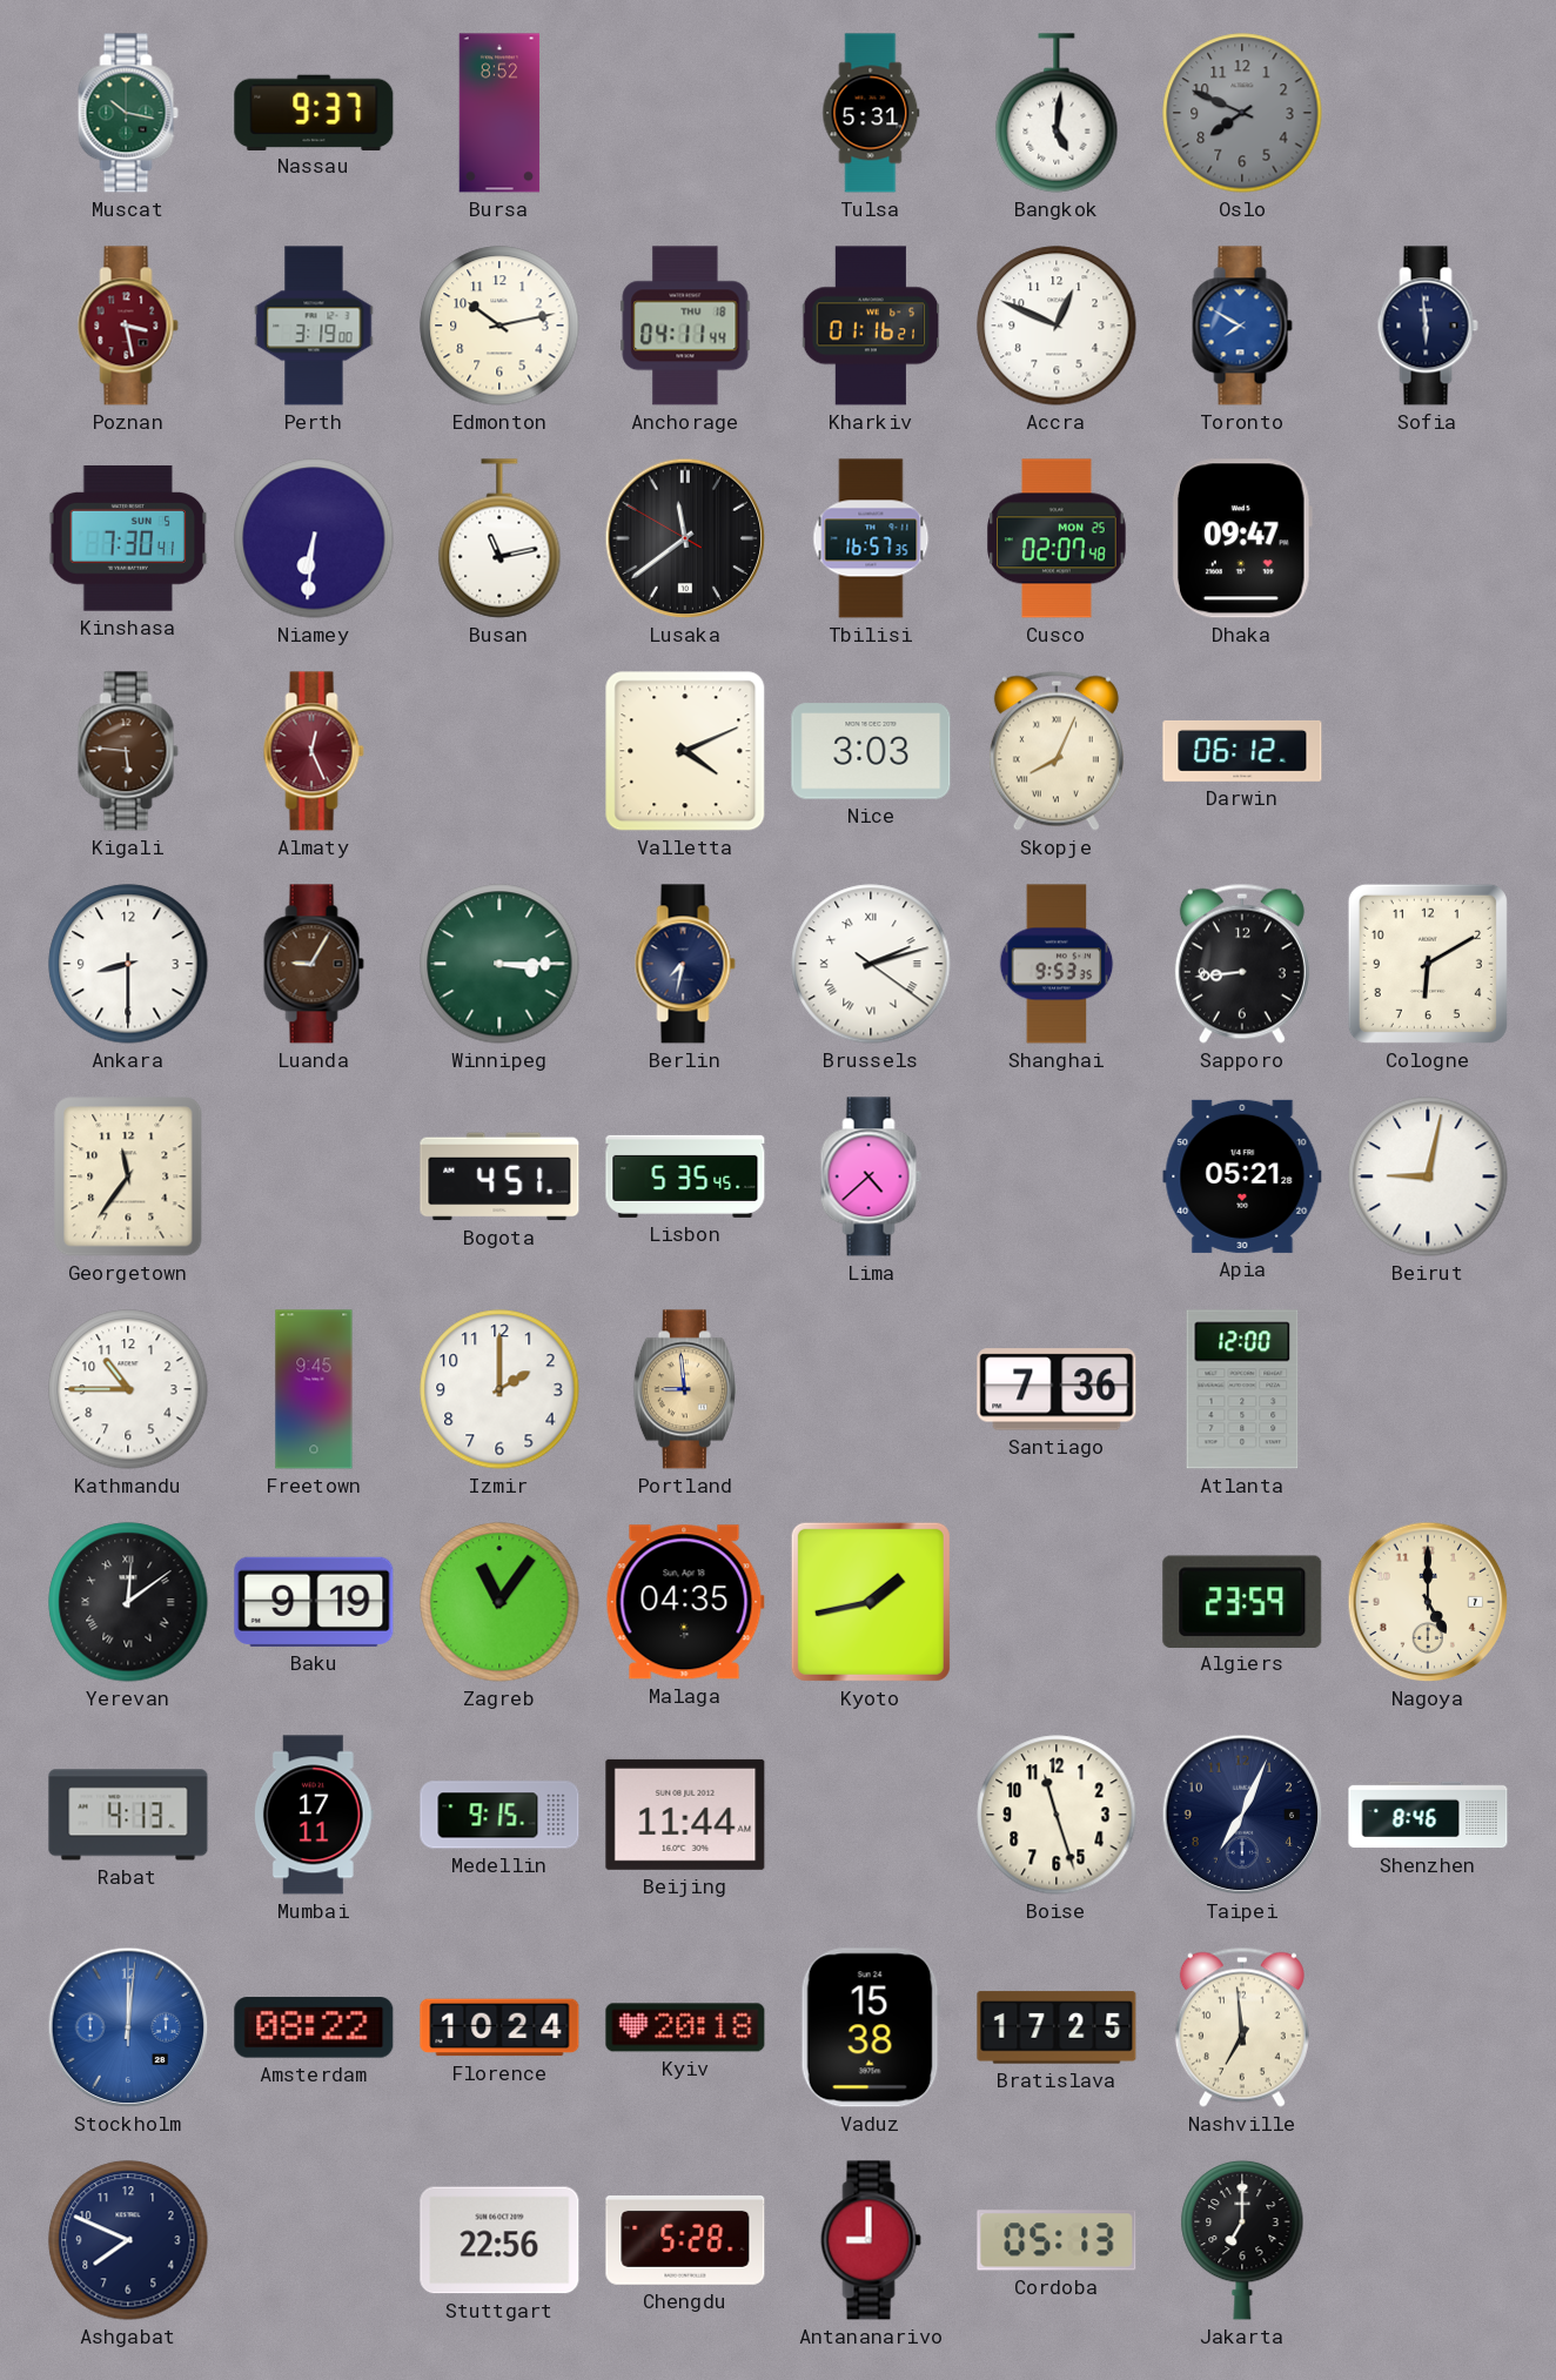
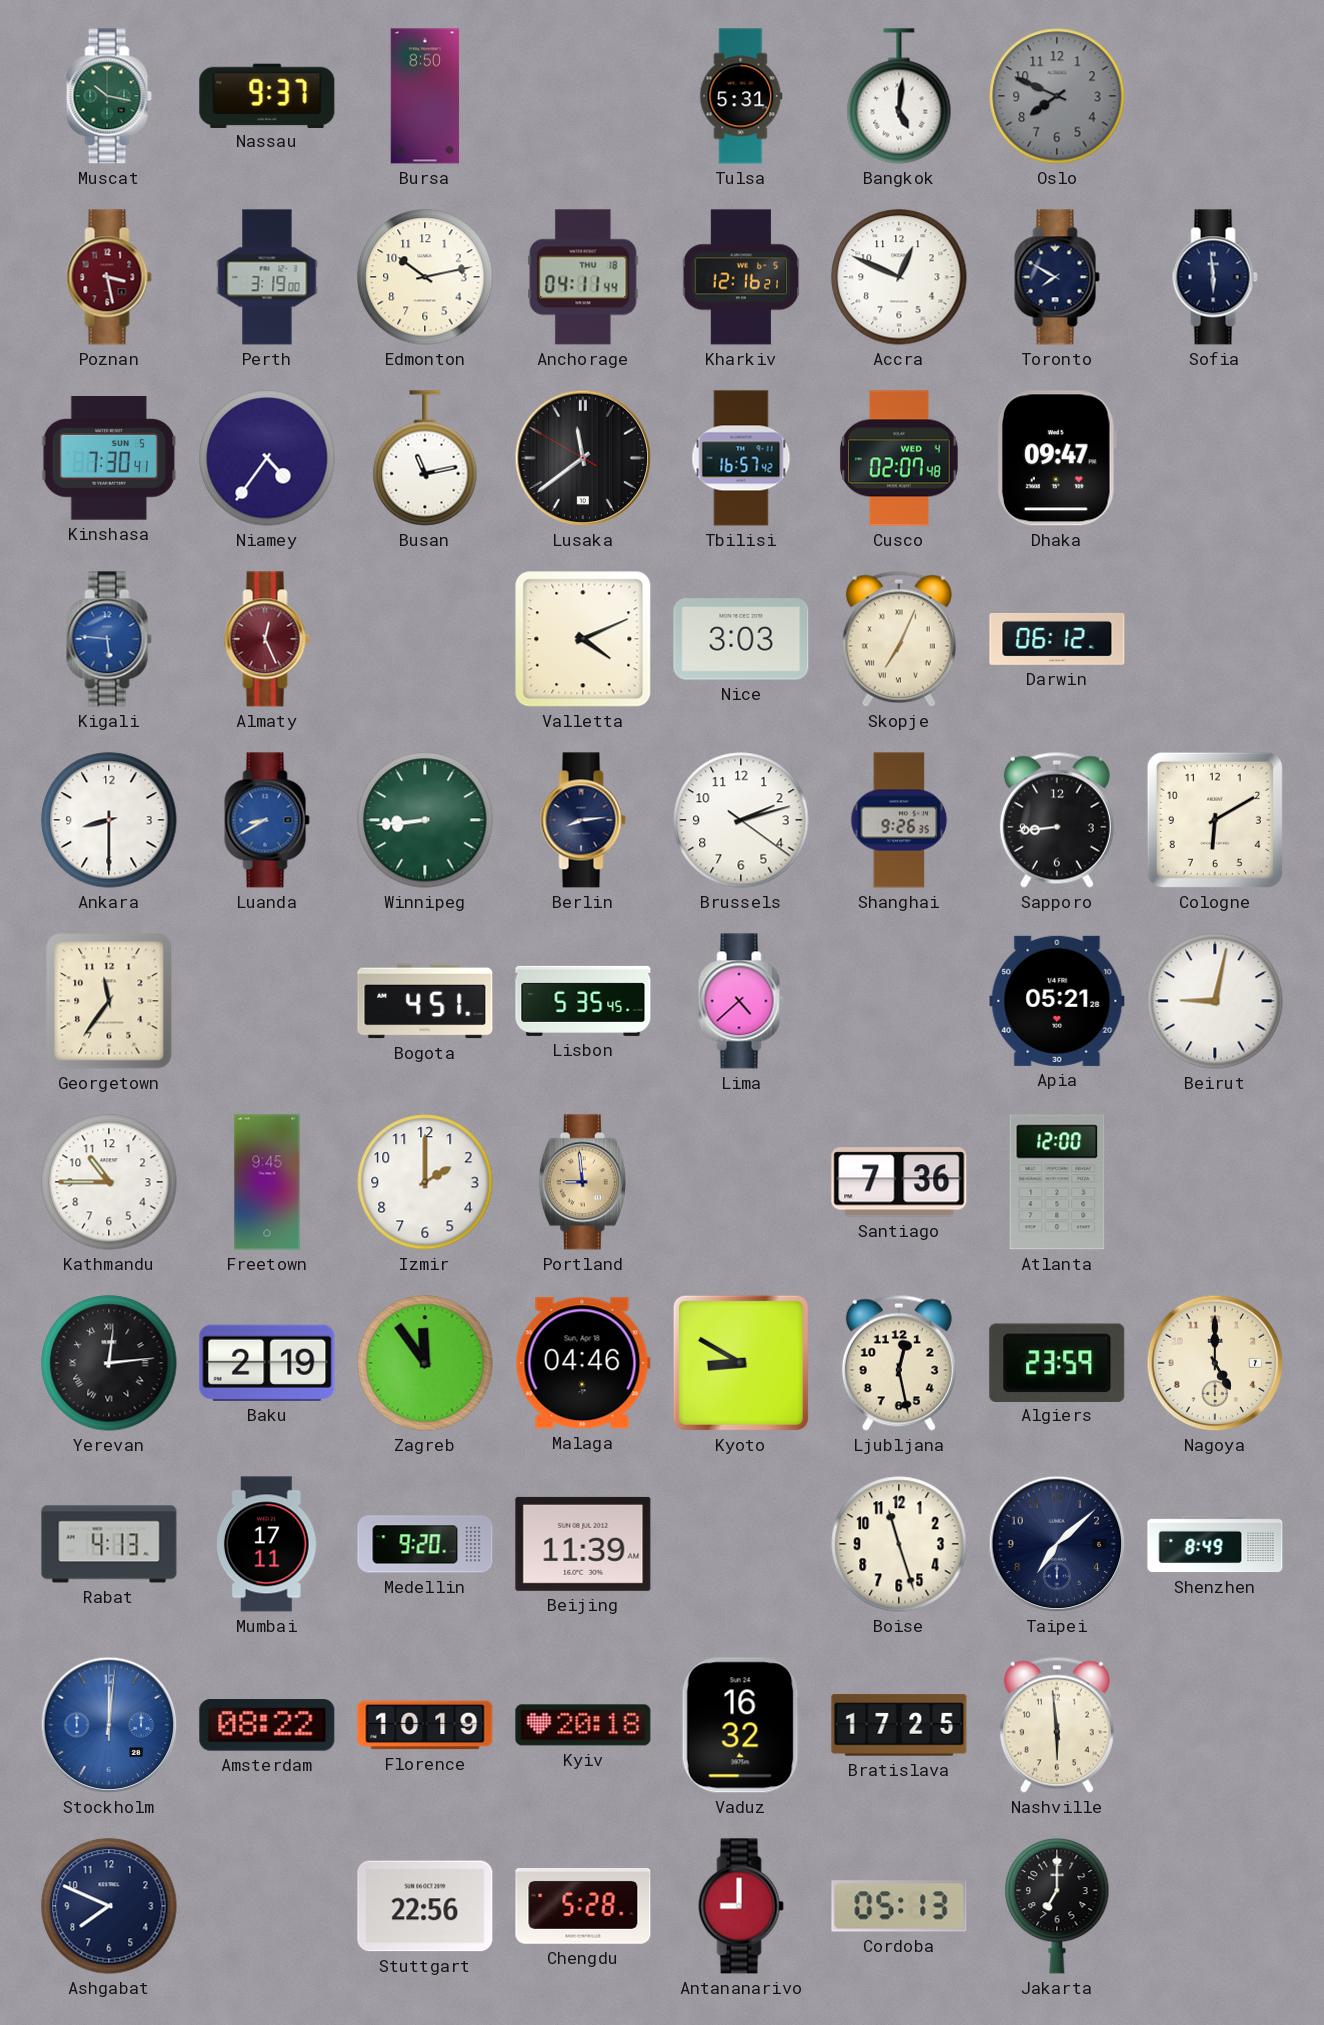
Bursa: 8:52 -> 8:50 (425, 96)
Kharkiv: 01:16 -> 12:16 (741, 277)
Toronto dial: blue -> navy (1057, 277)
Niamey: 6:31 -> 4:36 (267, 458)
Tbilisi: 16:57:35 -> 16:57:42 (741, 458)
Cusco date: MON 25 -> WED 4 (899, 458)
Kigali dial: brown -> blue (109, 639)
Skopje: 8:04 -> 7:04 (899, 639)
Luanda: 9:05 -> 8:40 (267, 820)
Luanda dial: brown -> blue (267, 820)
Winnipeg: 3:15 -> 8:44 (425, 820)
Berlin: 7:32 -> 8:14 (583, 820)
Brussels numerals: Roman -> Arabic (741, 820)
Shanghai: 9:53 -> 9:26 (899, 820)
Yerevan: 12:09 -> 12:14 (109, 1363)
Baku: 9:19 -> 2:19 (267, 1363)
Zagreb: 11:06 -> 11:54 (425, 1363)
Malaga: 04:35 -> 04:46 (583, 1363)
Kyoto: 1:43 -> 8:50 (741, 1363)
Ljubljana: none -> 12:28 (899, 1363)
Medellin: 9:15 -> 9:20 (425, 1544)
Beijing: 11:44 -> 11:39 (583, 1544)
Taipei: 7:04 -> 7:08 (1057, 1544)
Shenzhen: 8:46 -> 8:49 (1215, 1544)
Florence: 10:24 -> 10:19 (425, 1725)
Vaduz: 15:38 -> 16:32 (741, 1725)
Nashville: 6:59 -> 5:59 (1057, 1725)
